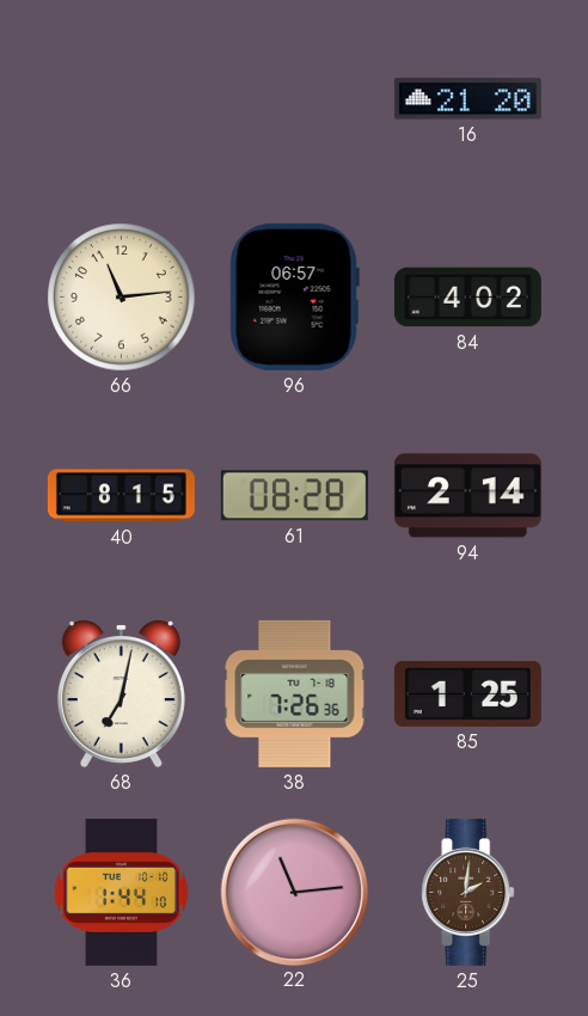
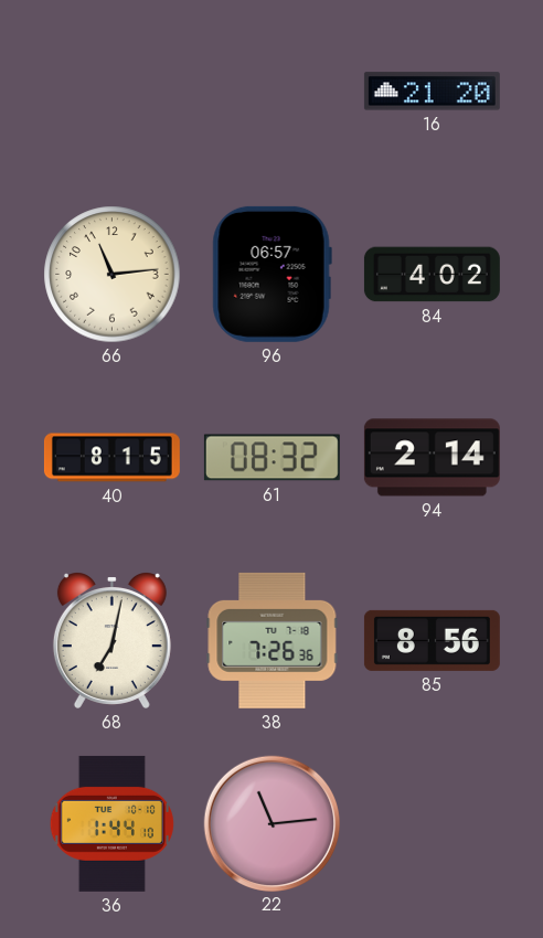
61: 08:28 -> 08:32 (271, 458)
85: 1:25 -> 8:56 (432, 640)
25: 2:01 -> none (468, 892)
